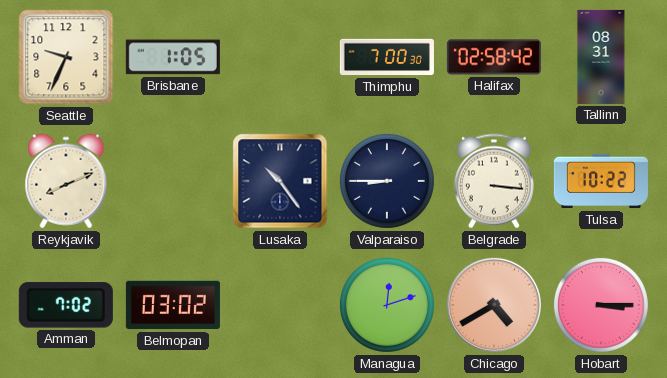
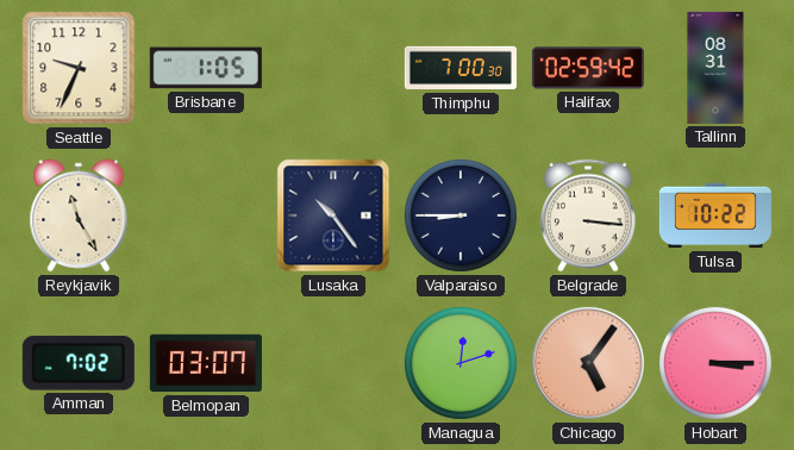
Halifax: 02:58 -> 02:59 (588, 68)
Reykjavik: 8:11 -> 11:25 (79, 215)
Belmopan: 03:02 -> 03:07 (206, 363)
Chicago: 4:40 -> 5:06 (588, 363)
